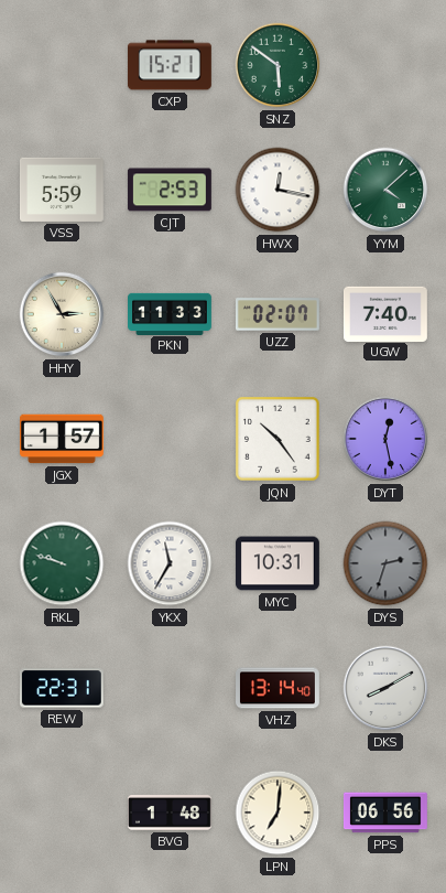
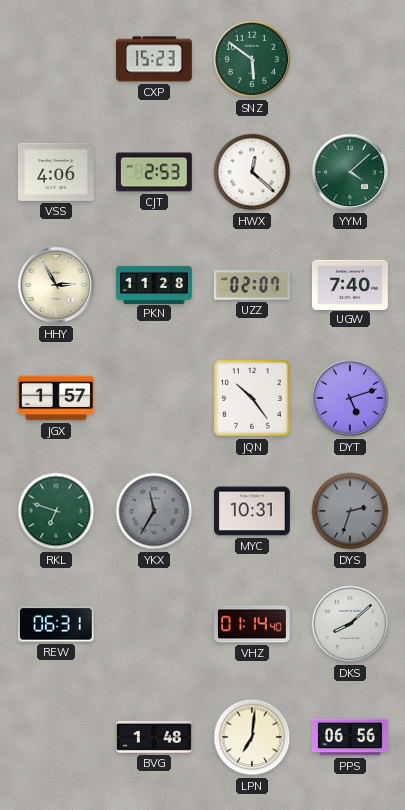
CXP: 15:21 -> 15:23 (154, 59)
VSS: 5:59 -> 4:06 (56, 172)
HWX: 12:17 -> 12:22 (252, 172)
PKN: 11:33 -> 11:28 (155, 284)
DYT: 12:28 -> 5:12 (350, 398)
RKL: 9:48 -> 6:48 (56, 511)
YKX dial: white -> grey (154, 511)
REW: 22:31 -> 06:31 (56, 624)
VHZ: 13:14 -> 01:14 (253, 624)
DKS: 8:10 -> 8:08 (350, 624)
